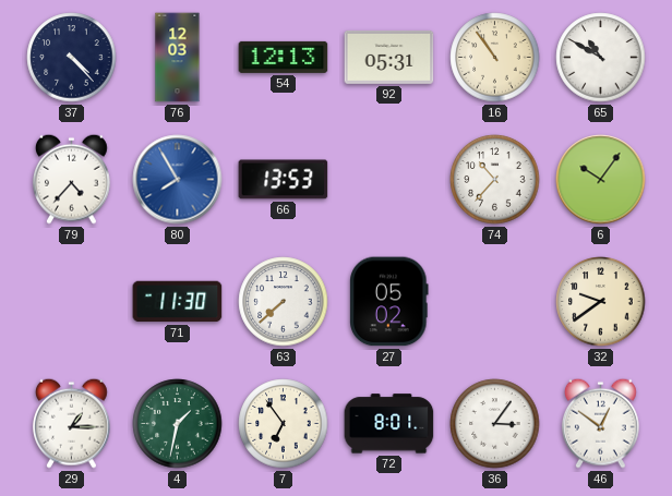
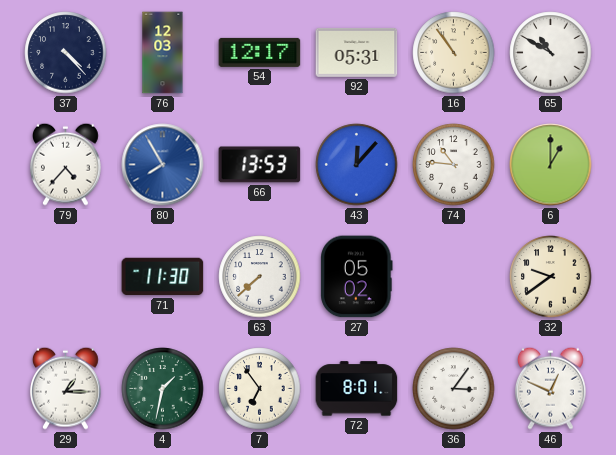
54: 12:13 -> 12:17 (260, 52)
43: none -> 12:07 (357, 165)
74: 10:37 -> 10:46 (454, 165)
6: 10:06 -> 1:00 (551, 165)
46: 12:51 -> 12:49 (551, 388)
